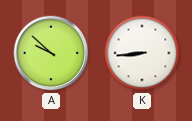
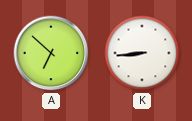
A: 9:52 -> 6:52 (51, 53)
